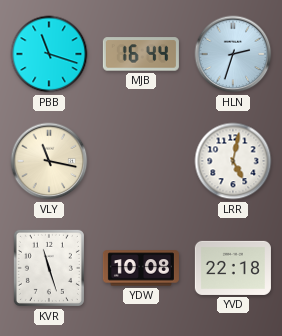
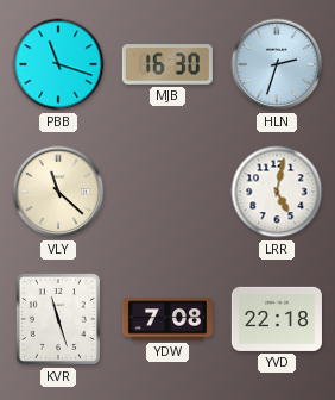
MJB: 16:44 -> 16:30 (167, 64)
VLY: 11:17 -> 11:22 (58, 192)
YDW: 10:08 -> 7:08 (167, 319)
